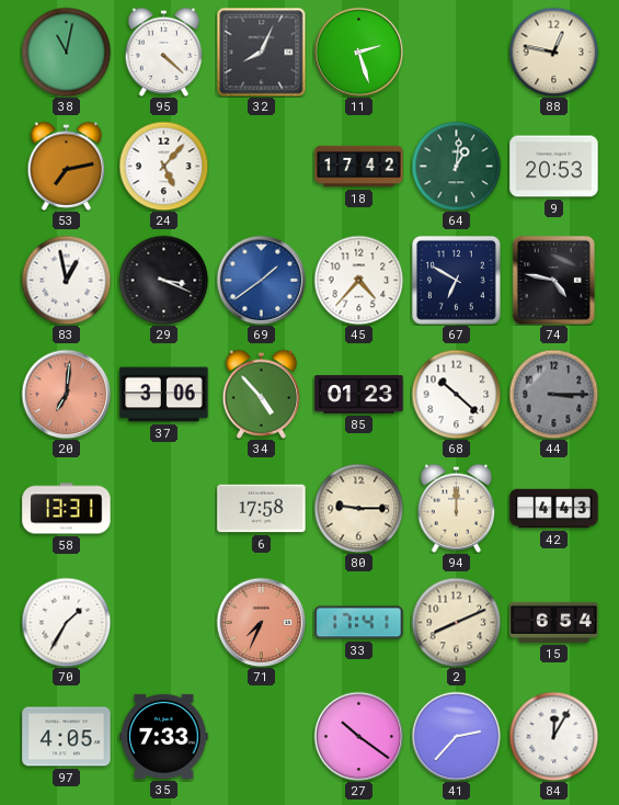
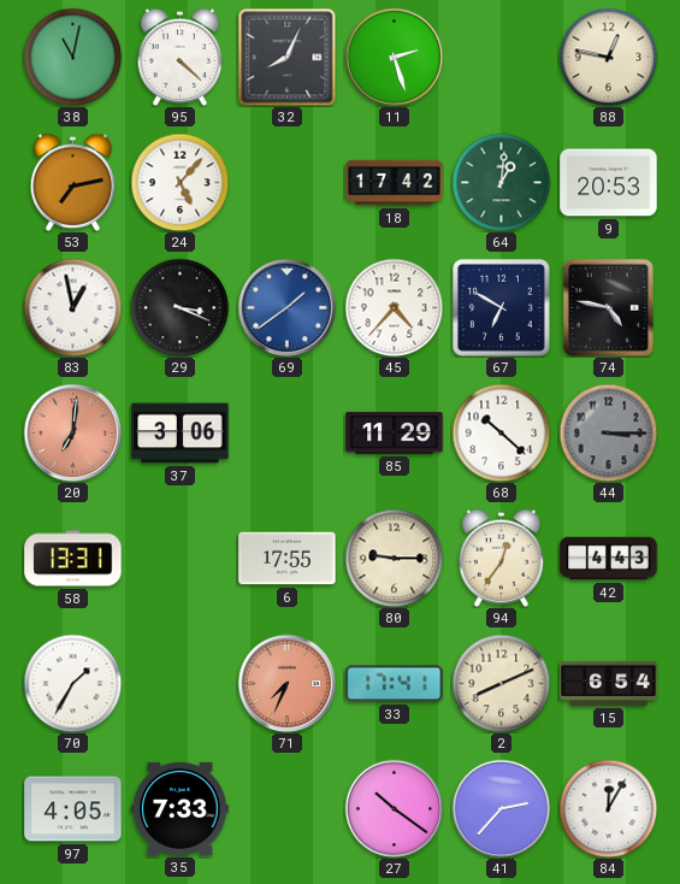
34: 4:53 -> none (262, 394)
85: 01:23 -> 11:29 (395, 434)
6: 17:58 -> 17:55 (288, 559)
94: 12:00 -> 12:36 (502, 558)
